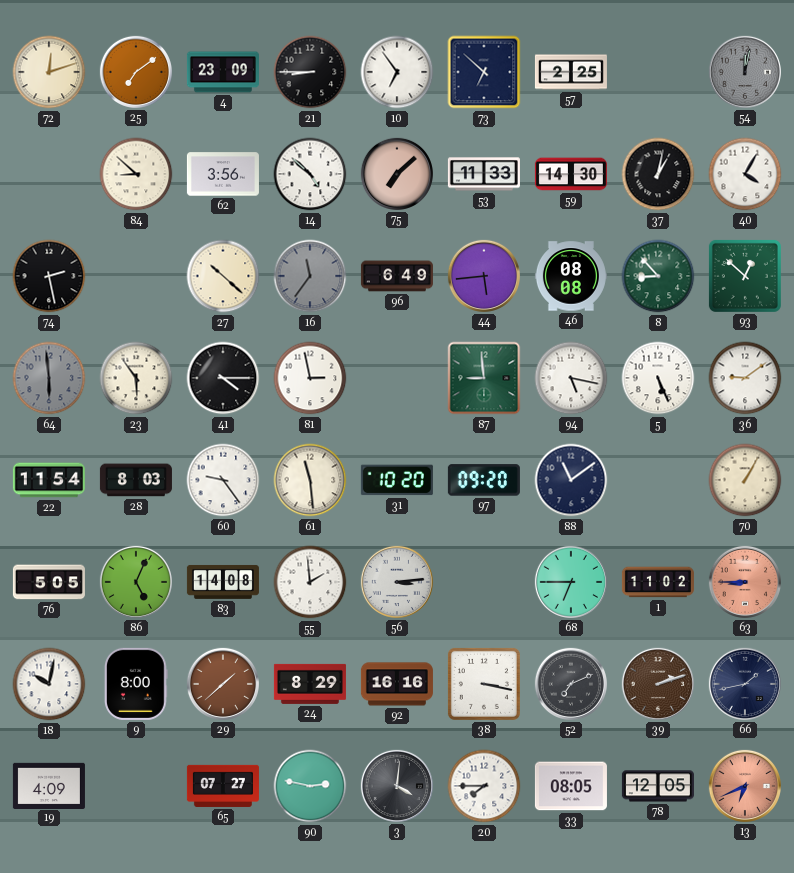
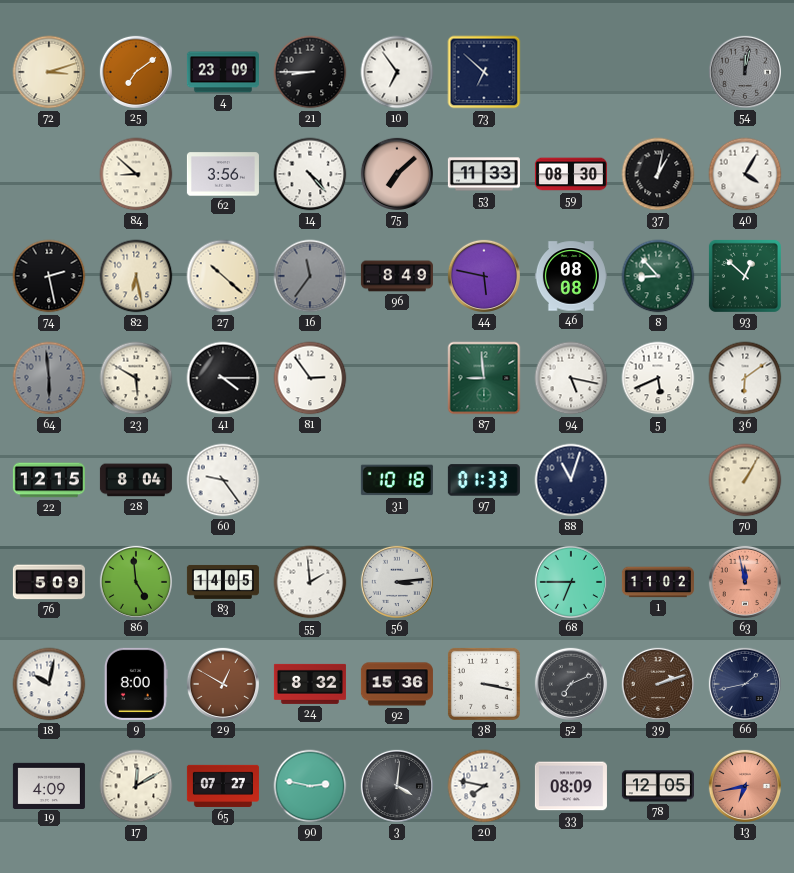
72: 12:12 -> 3:12 (49, 72)
57: 2:25 -> none (571, 72)
14: 4:52 -> 4:23 (310, 174)
59: 14:30 -> 08:30 (571, 174)
82: none -> 6:28 (136, 276)
96: 6:49 -> 8:49 (397, 276)
44: 5:44 -> 5:47 (484, 276)
23: 5:54 -> 5:50 (136, 378)
81: 2:58 -> 2:54 (310, 378)
5: 5:26 -> 5:41 (658, 378)
36: 9:09 -> 6:09 (745, 378)
22: 11:54 -> 12:15 (49, 480)
28: 8:03 -> 8:04 (136, 480)
61: 11:29 -> none (310, 480)
31: 10:20 -> 10:18 (397, 480)
97: 09:20 -> 01:33 (484, 480)
88: 11:09 -> 11:03 (571, 480)
76: 5:05 -> 5:09 (49, 582)
86: 5:04 -> 4:59 (136, 582)
83: 14:08 -> 14:05 (223, 582)
63: 8:45 -> 11:58 (745, 582)
29: 1:38 -> 12:50 (223, 684)
24: 8:29 -> 8:32 (310, 684)
92: 16:16 -> 15:36 (397, 684)
17: none -> 12:10 (136, 786)
20: 7:45 -> 7:47 (484, 786)
33: 08:05 -> 08:09 (571, 786)
13: 6:41 -> 6:43 (745, 786)
